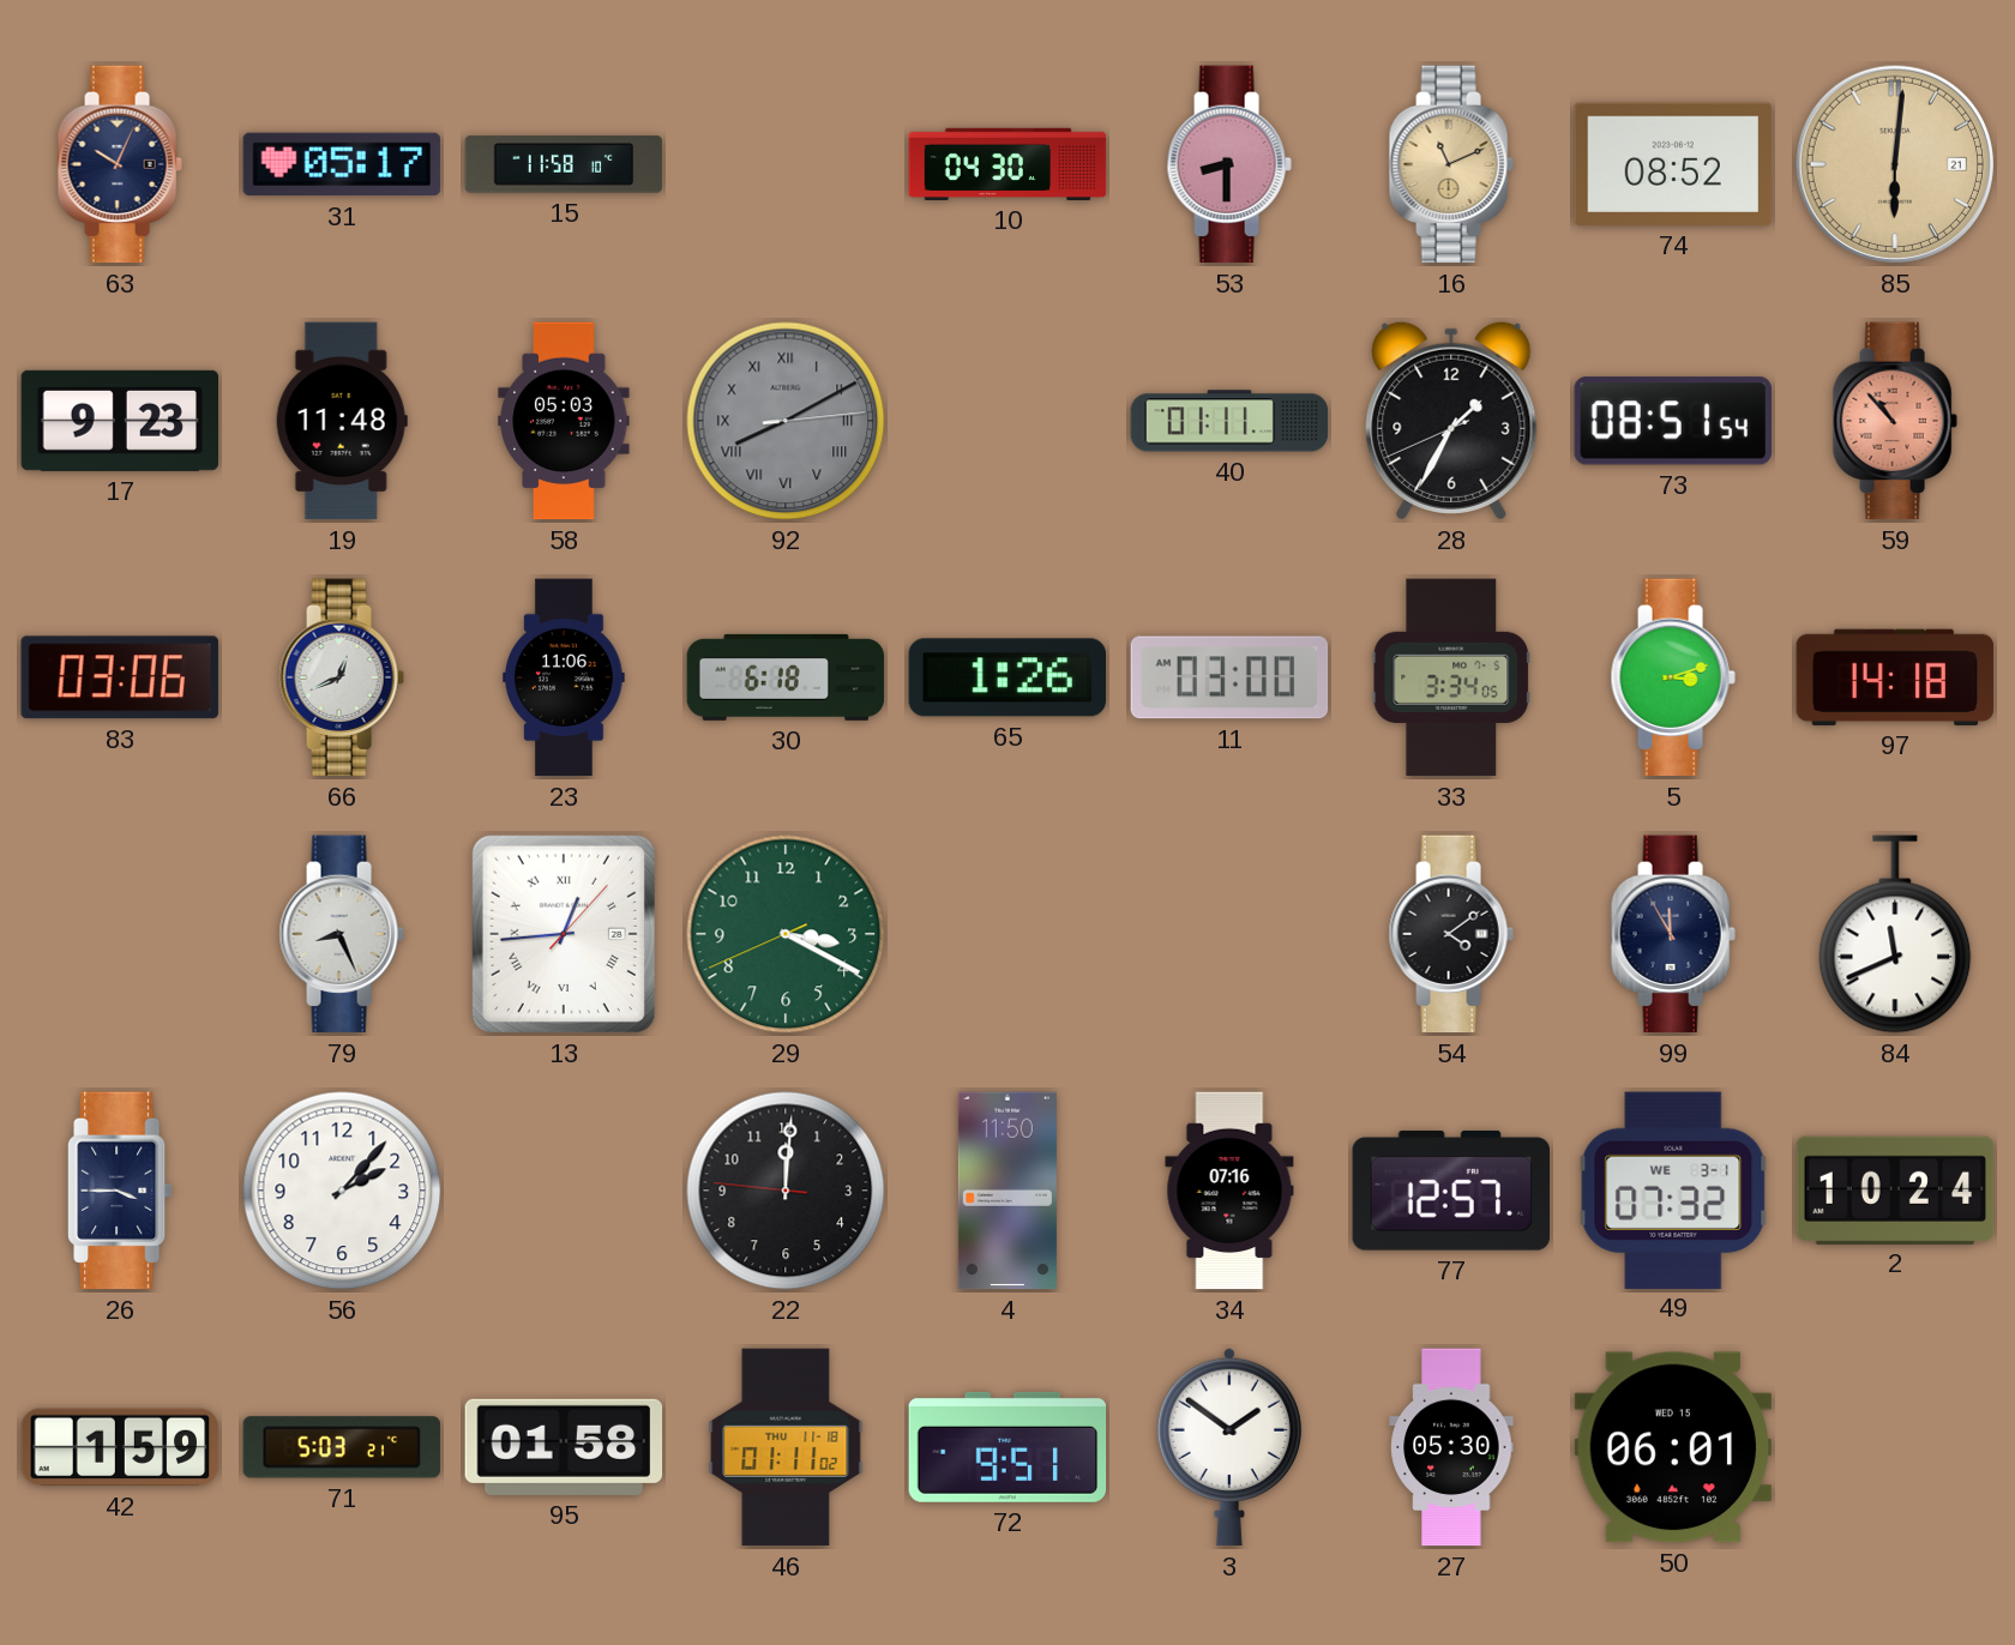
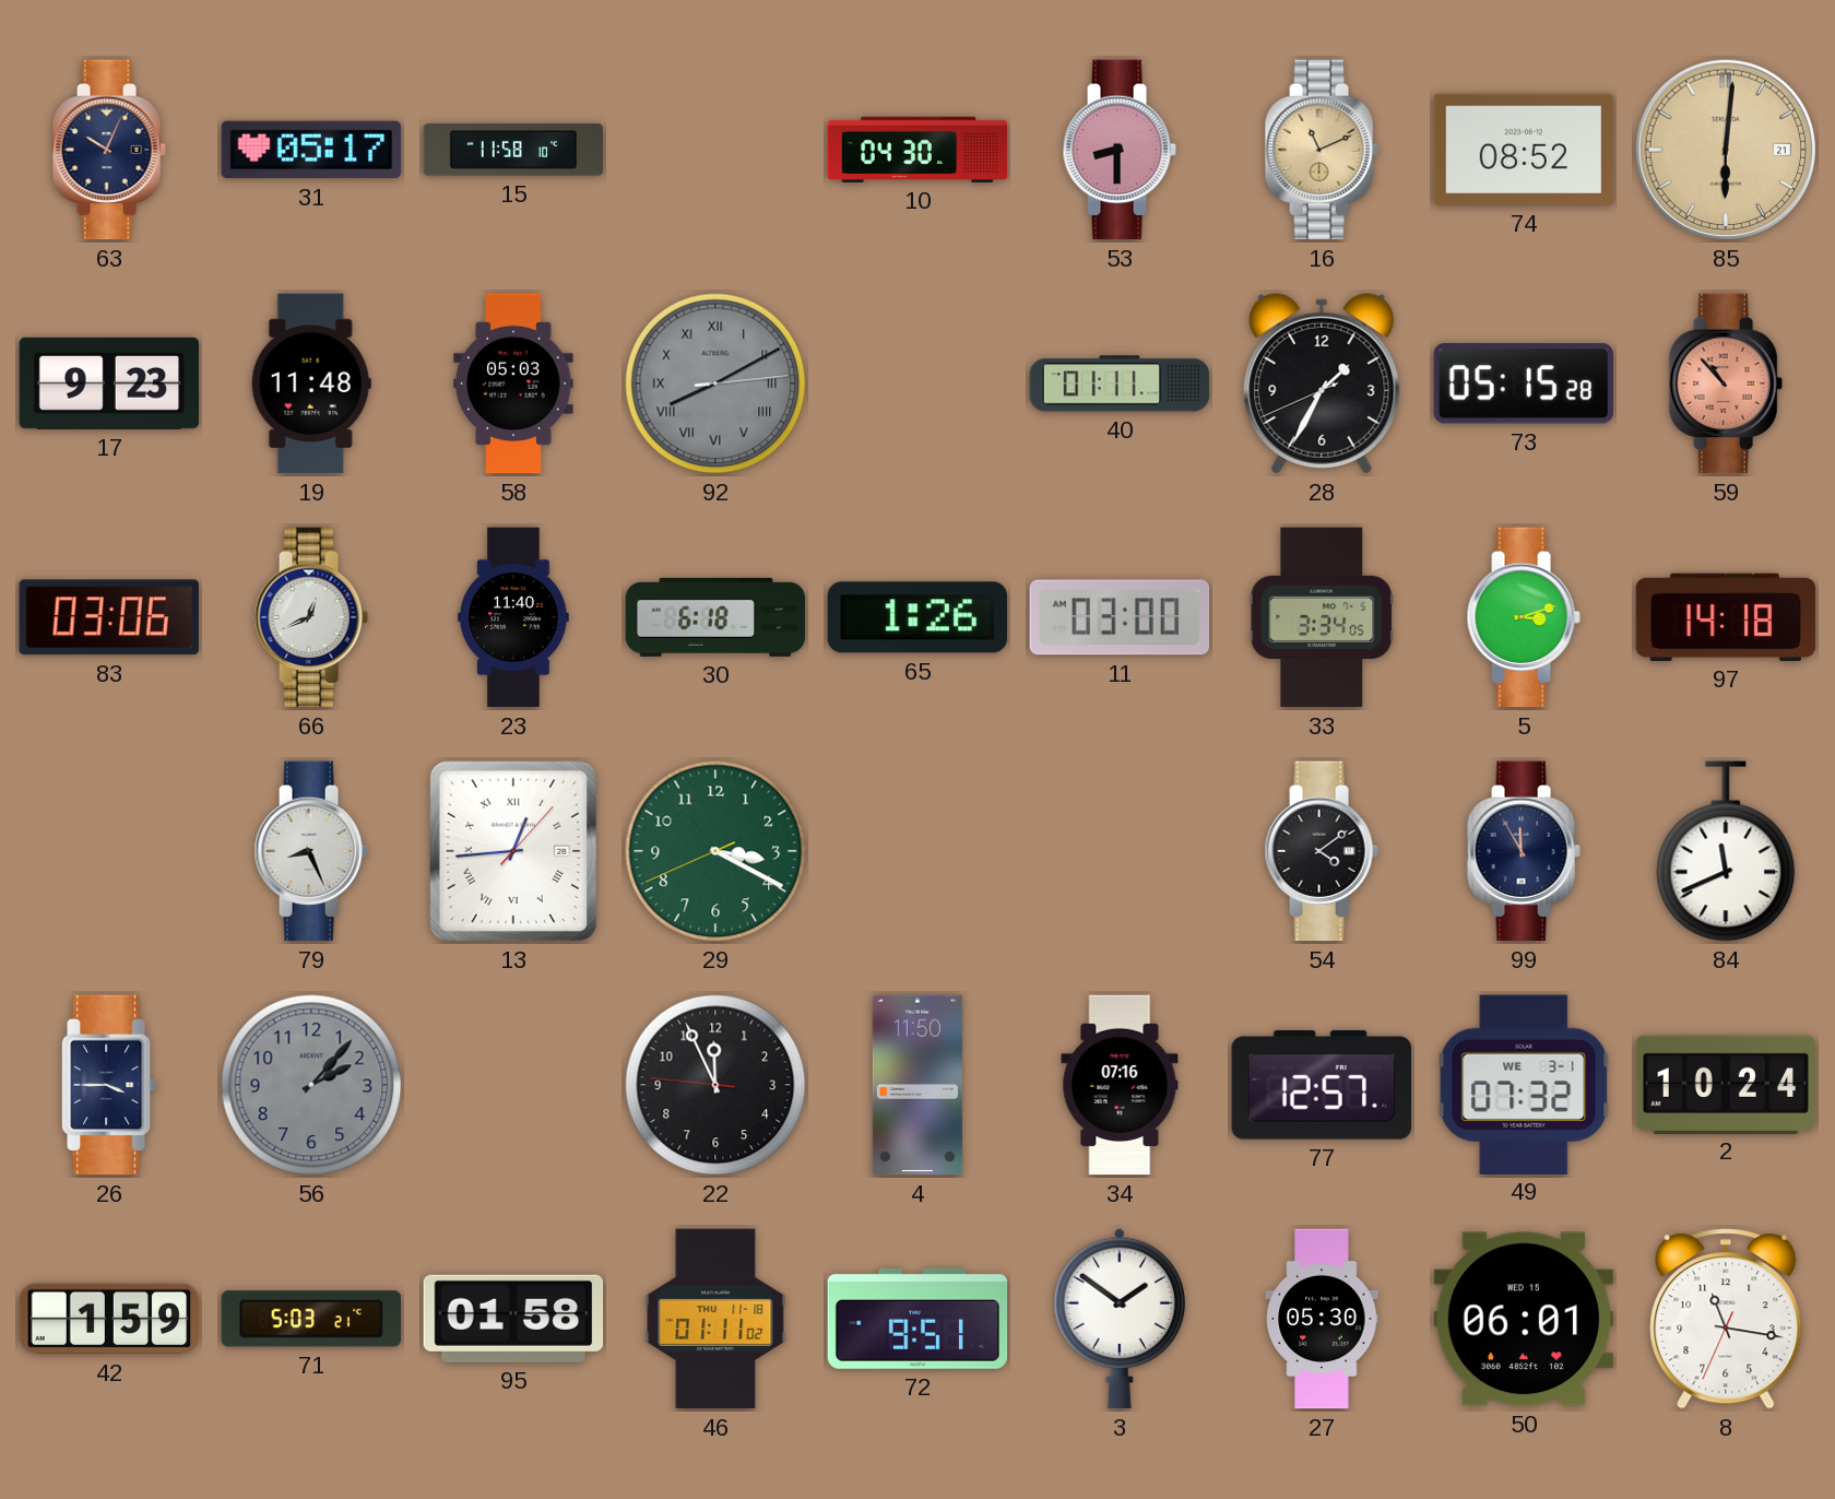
73: 08:51 -> 05:15 (1524, 383)
23: 11:06 -> 11:40 (513, 617)
56 dial: white -> grey (311, 1085)
22: 12:00 -> 11:55 (715, 1085)
8: none -> 11:16 (1726, 1319)
